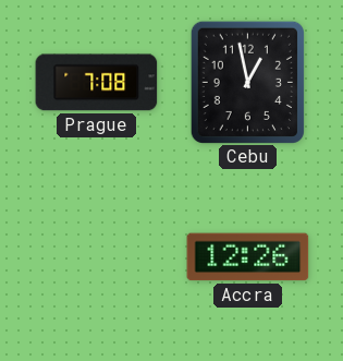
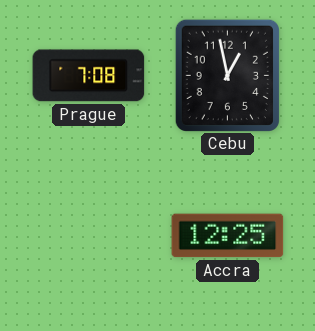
Accra: 12:26 -> 12:25 (228, 236)
